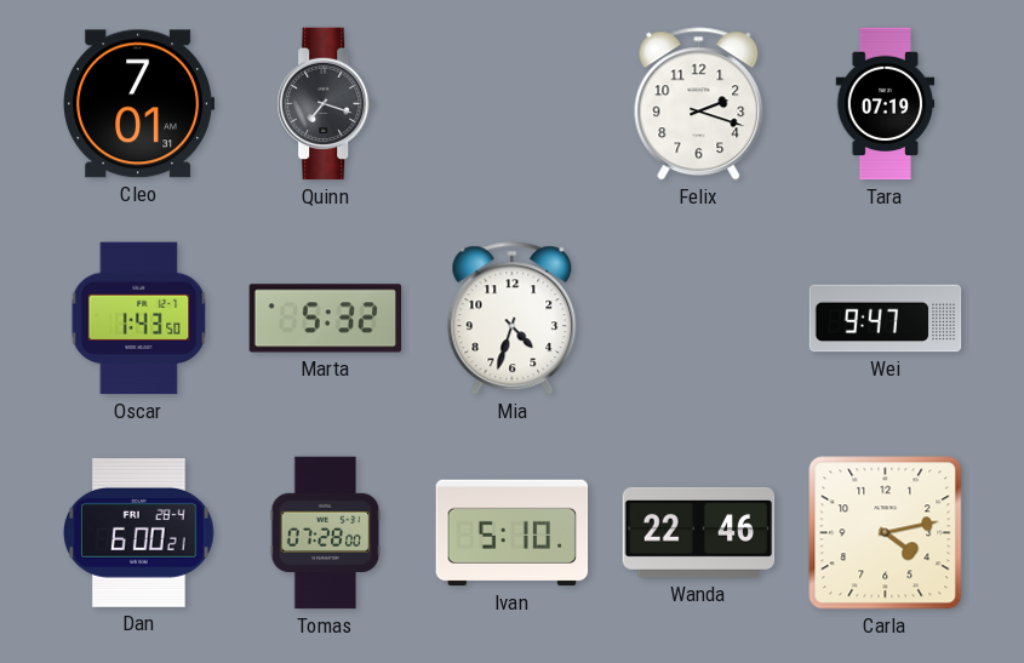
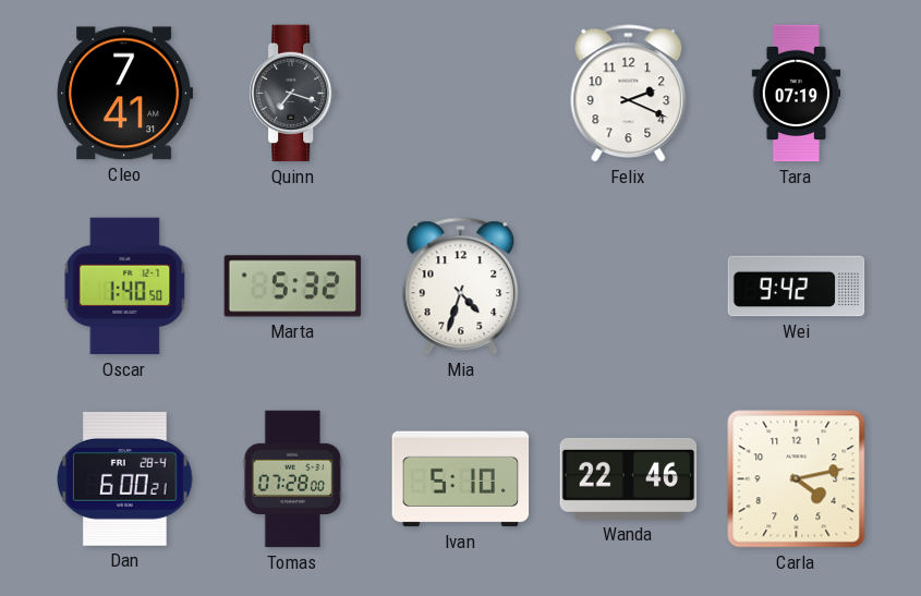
Cleo: 7:01 -> 7:41 (125, 94)
Felix: 2:18 -> 2:19 (629, 94)
Oscar: 1:43 -> 1:40 (125, 287)
Wei: 9:47 -> 9:42 (797, 287)
